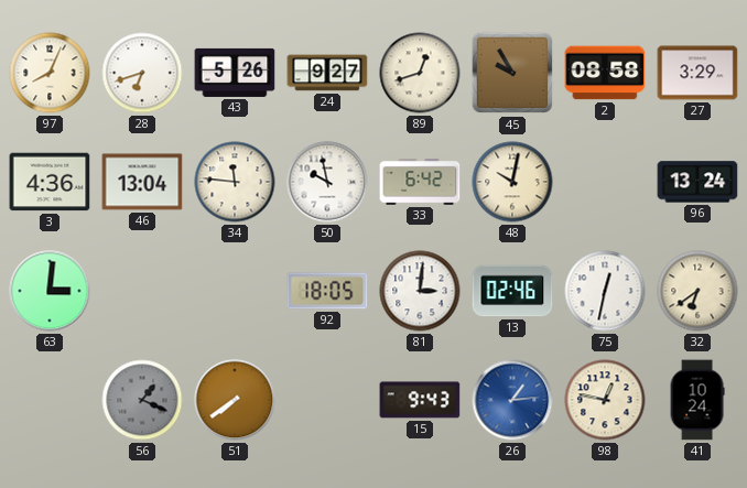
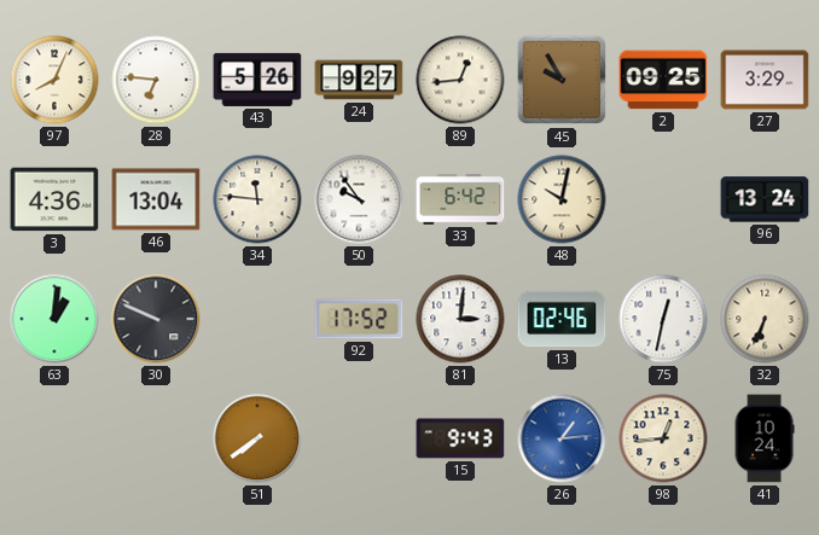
28: 6:42 -> 6:46 (156, 80)
89: 12:42 -> 12:44 (460, 80)
2: 08:58 -> 09:25 (663, 80)
50: 9:58 -> 9:54 (359, 199)
63: 3:01 -> 1:01 (54, 319)
30: none -> 9:49 (156, 319)
92: 18:05 -> 17:52 (359, 319)
32: 6:39 -> 6:34 (765, 319)
56: 1:19 -> none (142, 400)
98: 12:47 -> 12:44 (663, 438)
